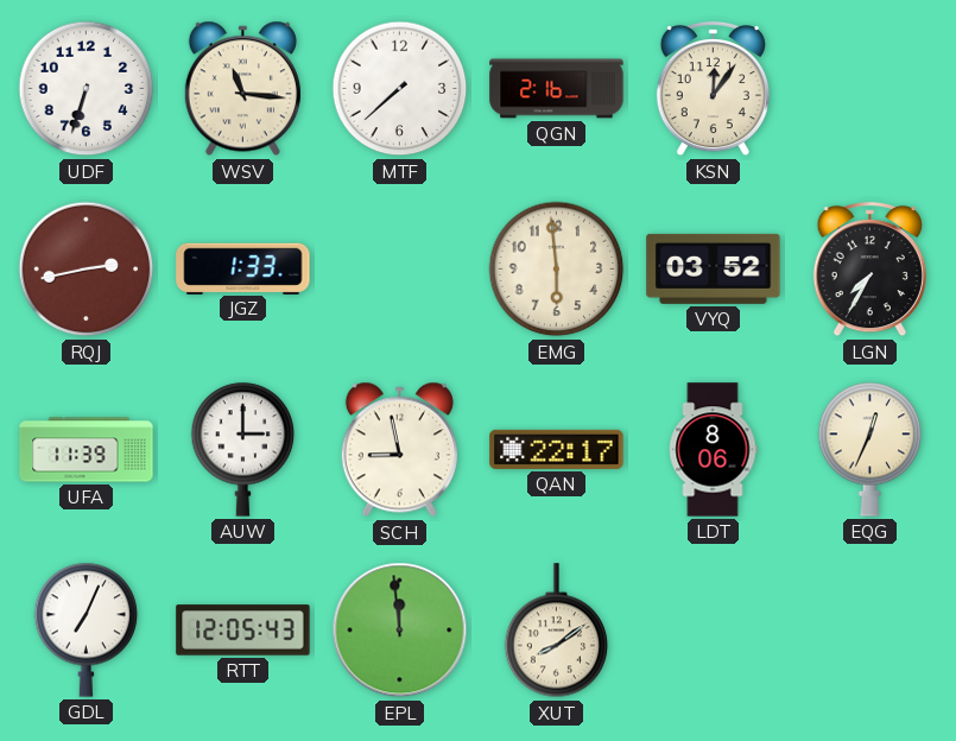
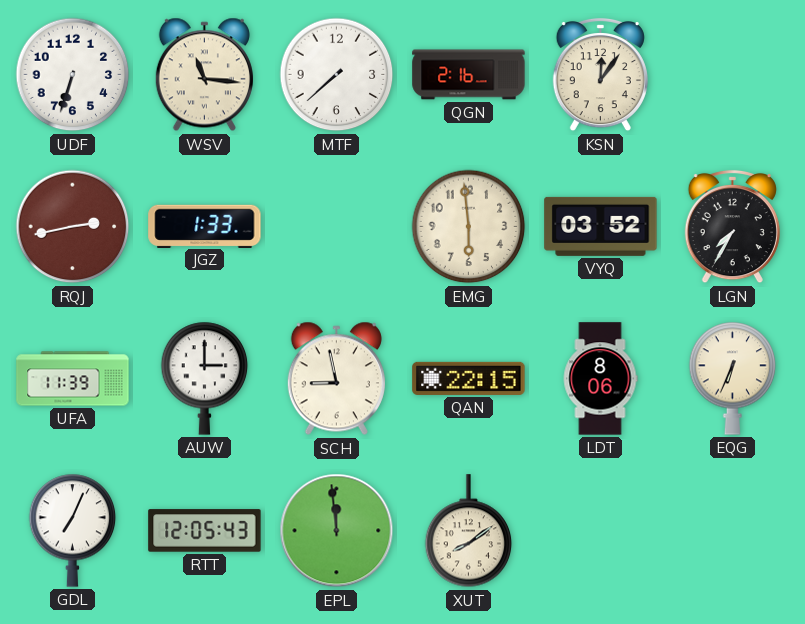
QAN: 22:17 -> 22:15 (469, 378)
EQG: 12:34 -> 6:34 (733, 378)
